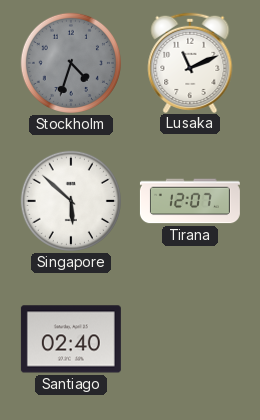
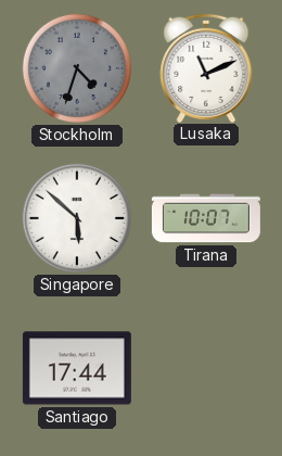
Tirana: 12:07 -> 10:07 (206, 218)
Santiago: 02:40 -> 17:44 (77, 368)
